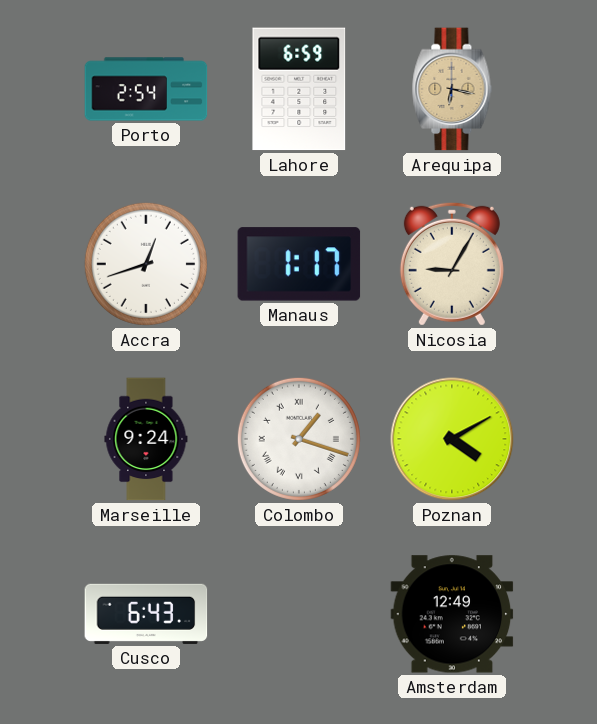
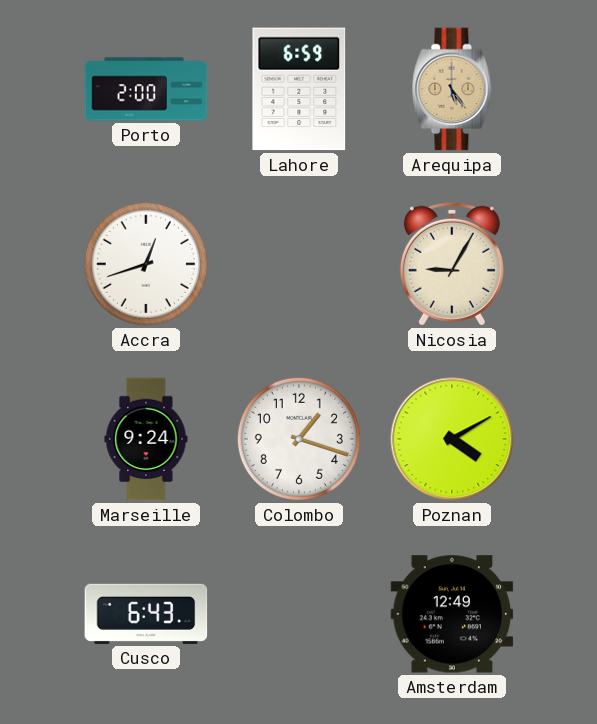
Porto: 2:54 -> 2:00 (146, 89)
Arequipa: 6:17 -> 5:24 (452, 89)
Manaus: 1:17 -> none (299, 264)
Colombo numerals: Roman -> Arabic (299, 439)
